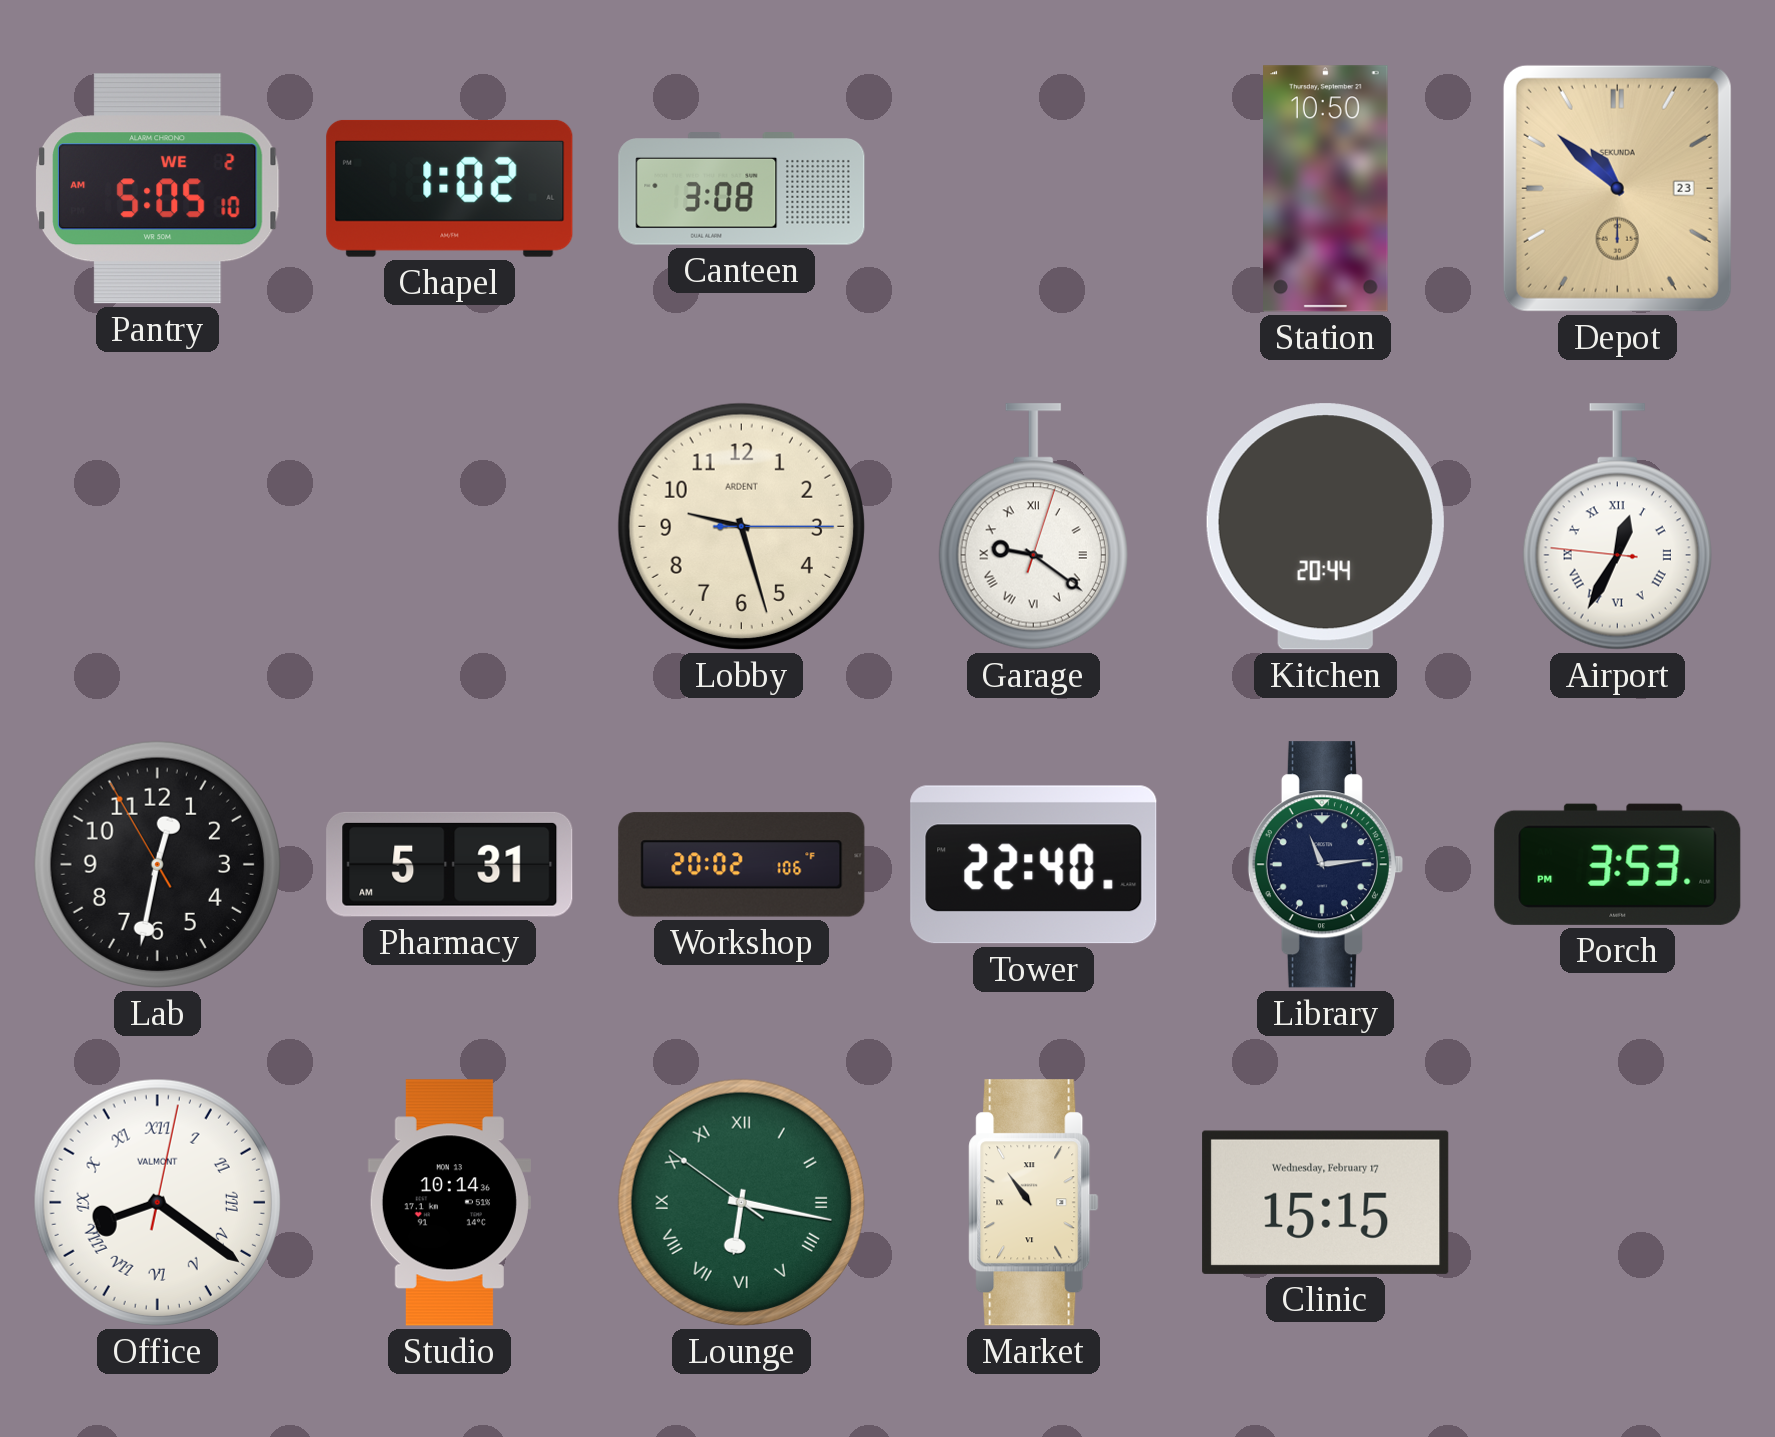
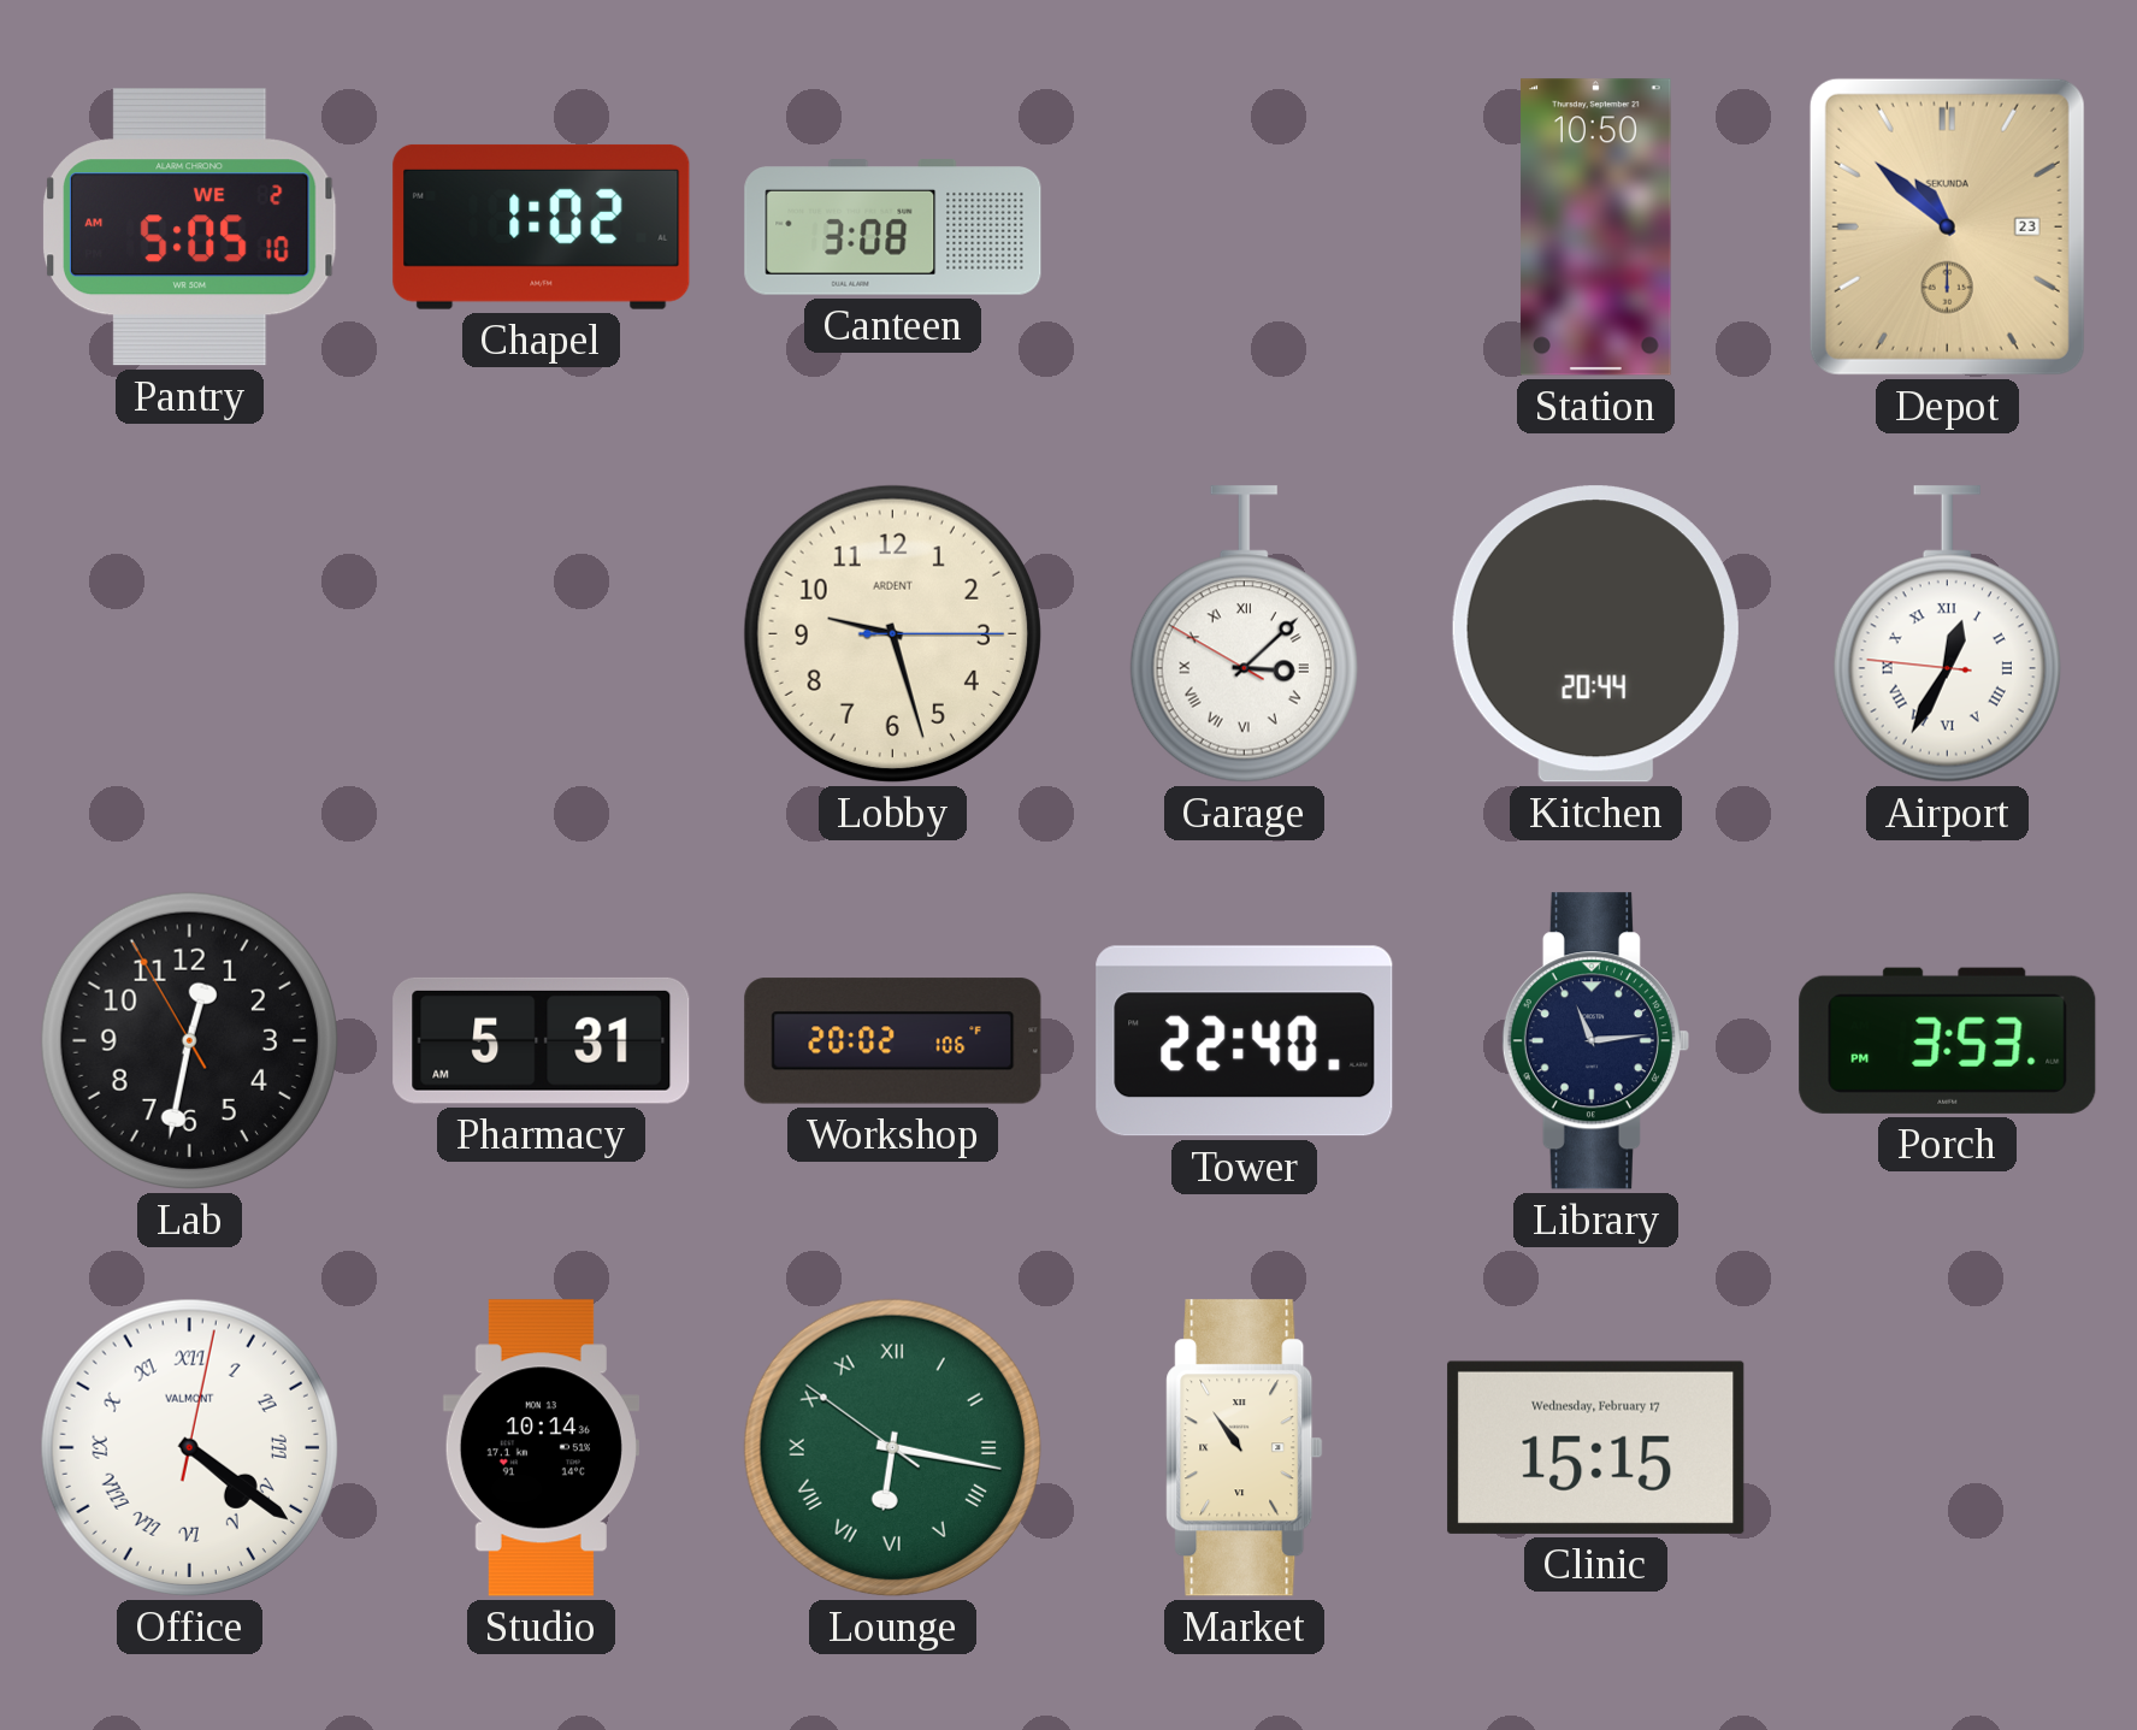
Garage: 9:21 -> 3:07 (1244, 634)
Office: 8:21 -> 4:21 (189, 1447)
